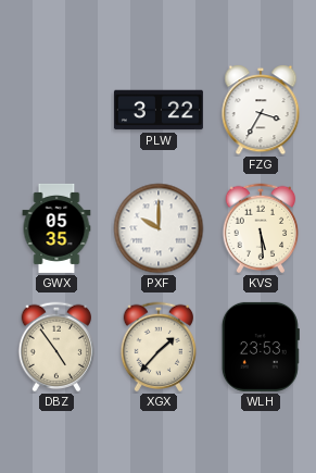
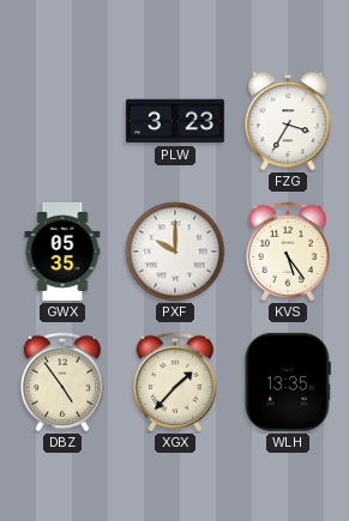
PLW: 3:22 -> 3:23 (175, 121)
KVS: 5:29 -> 5:24 (288, 252)
WLH: 23:53 -> 13:35 (288, 382)
